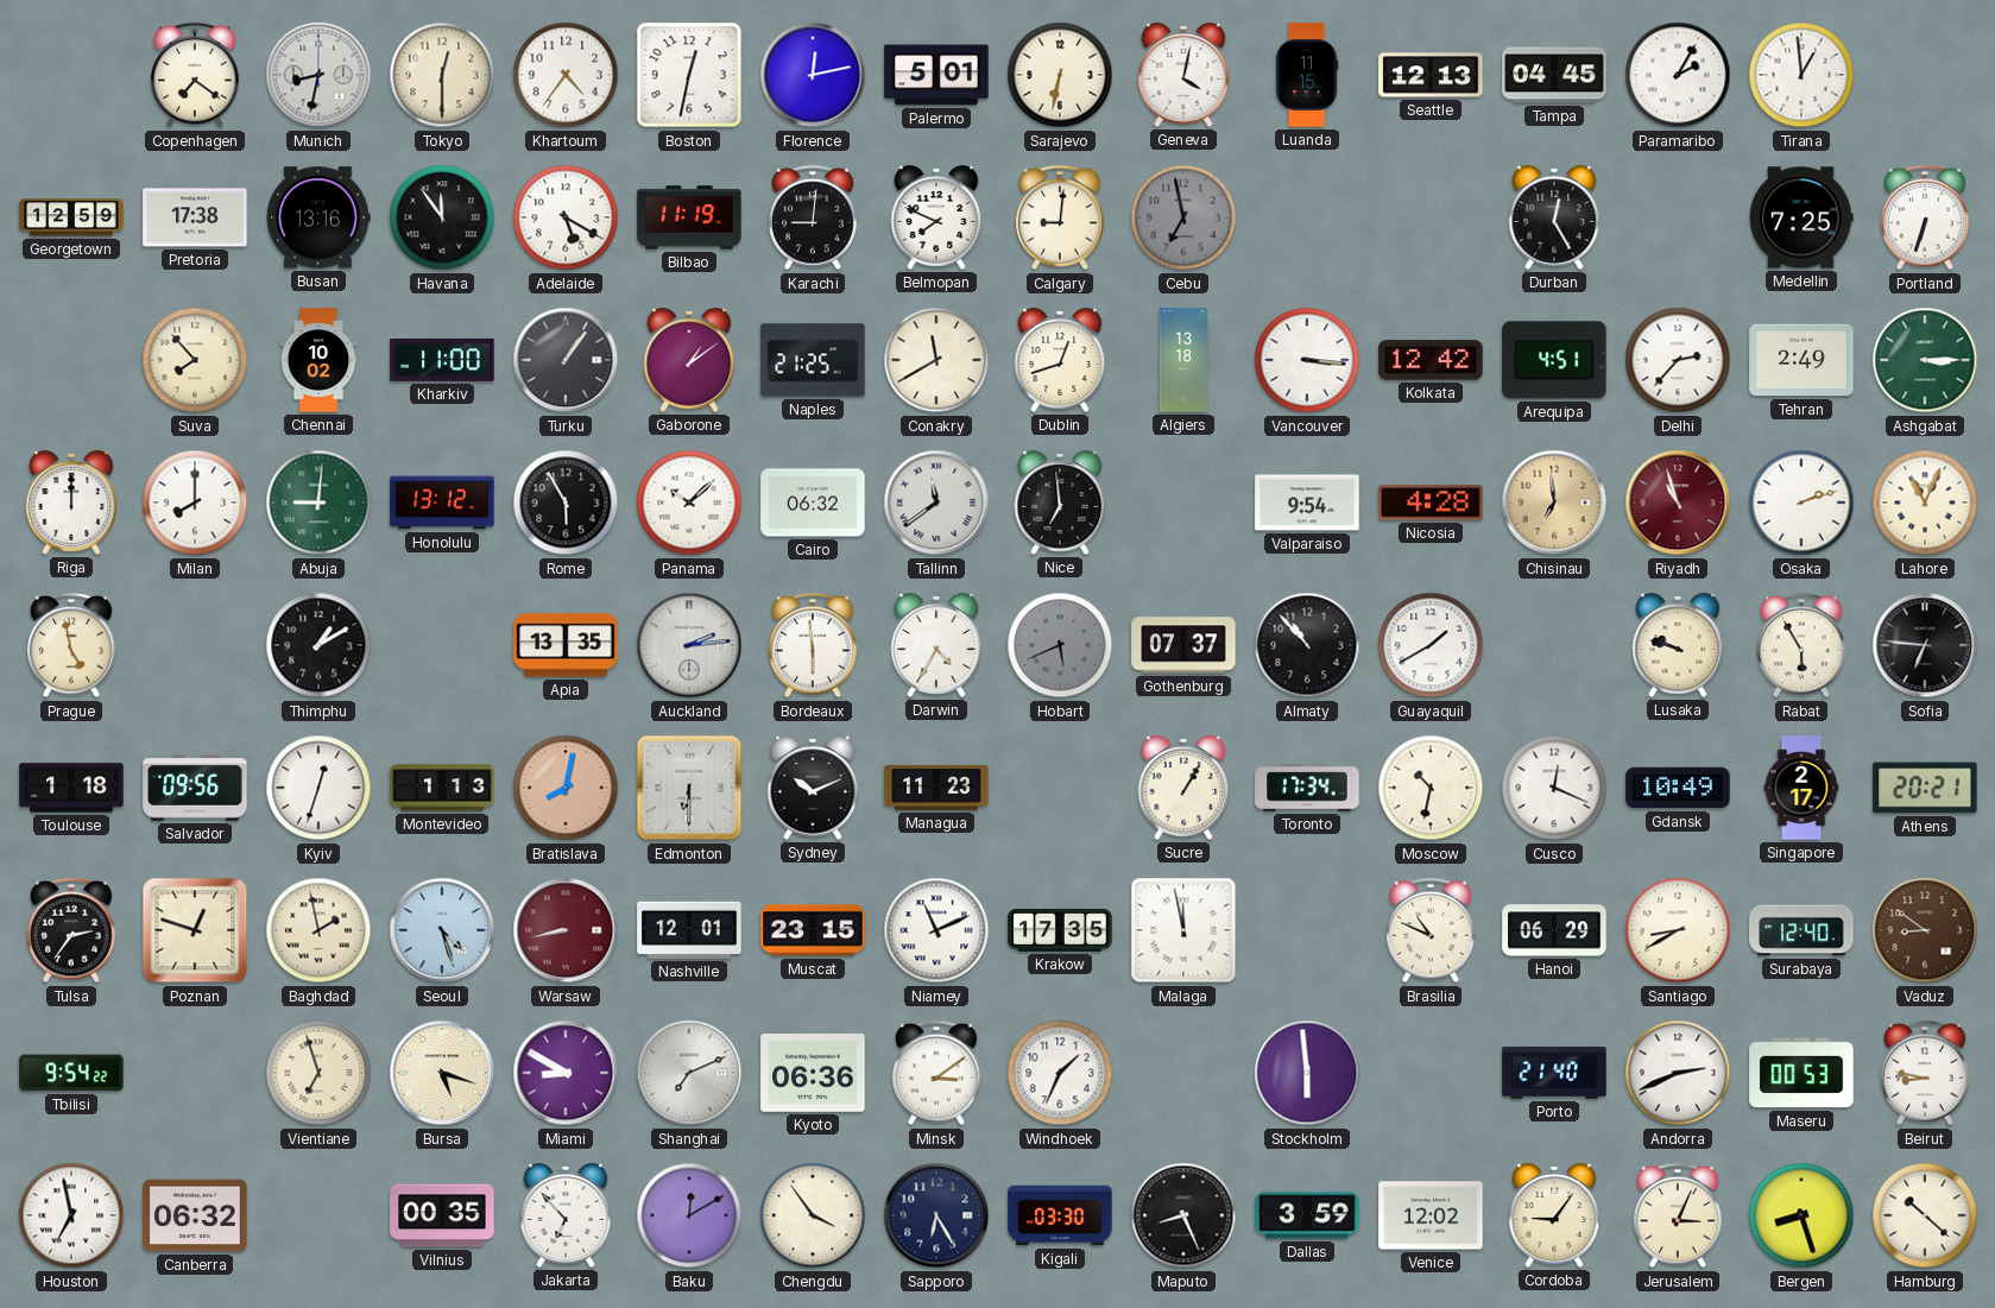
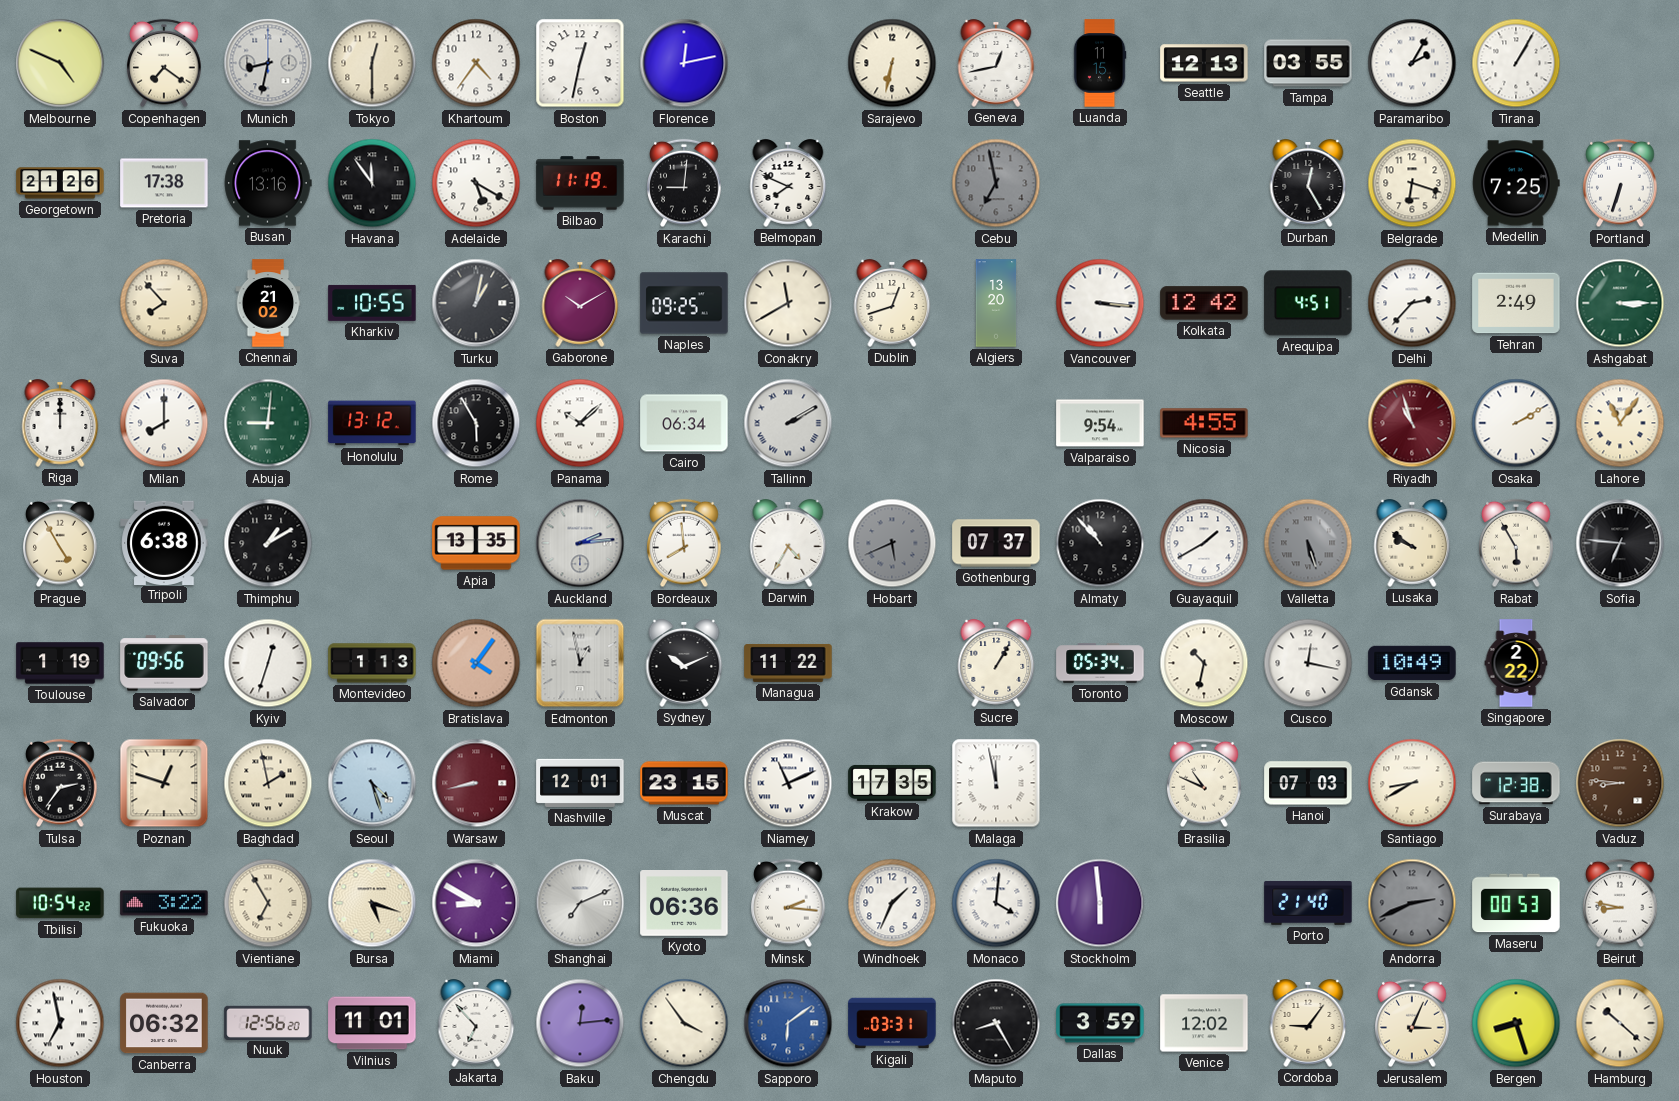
Melbourne: none -> 4:49 (60, 63)
Palermo: 5:01 -> none (936, 75)
Geneva: 4:02 -> 12:43 (996, 63)
Tampa: 04:45 -> 03:55 (1308, 63)
Tirana: 12:59 -> 1:05 (1516, 63)
Georgetown: 12:59 -> 21:26 (60, 183)
Calgary: 9:01 -> none (1060, 217)
Belgrade: none -> 6:18 (1412, 183)
Chennai: 10:02 -> 21:02 (268, 303)
Kharkiv: 11:00 -> 10:55 (372, 303)
Turku: 1:06 -> 1:02 (476, 303)
Gaborone: 1:09 -> 10:10 (580, 303)
Naples: 21:25 -> 09:25 (684, 303)
Algiers: 13:18 -> 13:20 (996, 303)
Cairo: 06:32 -> 06:34 (684, 423)
Tallinn: 11:39 -> 2:10 (788, 423)
Nice: 6:59 -> none (1060, 503)
Nicosia: 4:28 -> 4:55 (1204, 423)
Chisinau: 6:59 -> none (1554, 503)
Osaka: 2:12 -> 2:10 (1516, 423)
Lahore: 11:04 -> 11:06 (1620, 423)
Prague: 4:58 -> 4:55 (60, 543)
Tripoli: none -> 6:38 (164, 542)
Bordeaux: 5:59 -> 7:59 (684, 543)
Valletta: none -> 5:27 (1308, 543)
Lusaka: 9:48 -> 9:51 (1412, 543)
Toulouse: 1:18 -> 1:19 (60, 663)
Bratislava: 8:02 -> 4:06 (476, 663)
Edmonton: 6:30 -> 12:58 (580, 663)
Managua: 11:23 -> 11:22 (788, 663)
Toronto: 17:34 -> 05:34 (1100, 663)
Cusco: 12:19 -> 12:17 (1308, 663)
Singapore: 2:17 -> 2:22 (1516, 663)
Athens: 20:21 -> none (1925, 788)
Hanoi: 06:29 -> 07:03 (1308, 783)
Surabaya: 12:40 -> 12:38 (1516, 783)
Vaduz: 8:51 -> 8:46 (1620, 783)
Tbilisi: 9:54 -> 10:54 (60, 903)
Fukuoka: none -> 3:22 (164, 903)
Vientiane: 6:57 -> 6:55 (268, 903)
Minsk: 3:09 -> 2:16 (788, 903)
Monaco: none -> 4:01 (996, 903)
Andorra dial: white -> grey (1412, 903)
Nuuk: none -> 12:56 (268, 1022)
Vilnius: 00:35 -> 11:01 (372, 1023)
Baku: 12:10 -> 12:14 (580, 1023)
Sapporo: 6:25 -> 6:09 (788, 1023)
Sapporo dial: navy -> blue (788, 1023)
Kigali: 03:30 -> 03:31 (892, 1023)
Maputo: 8:26 -> 8:25 (996, 1023)
